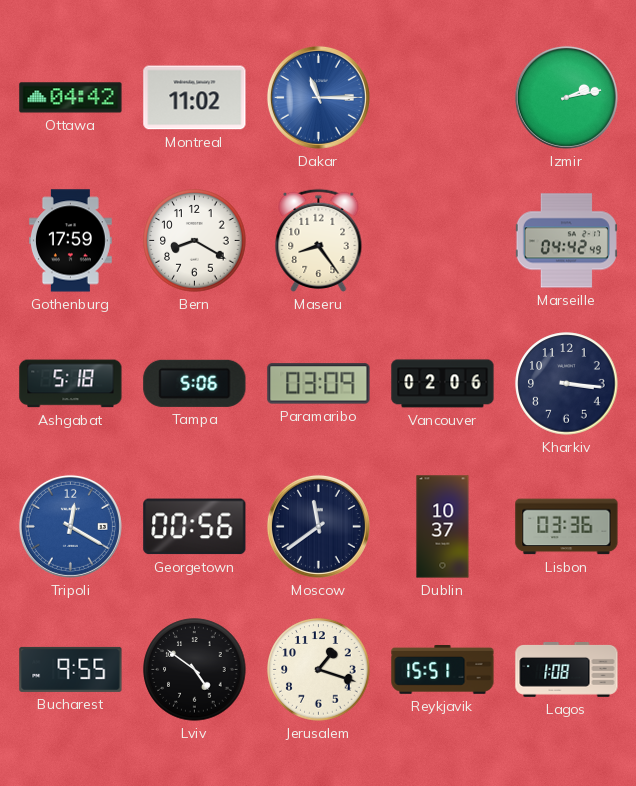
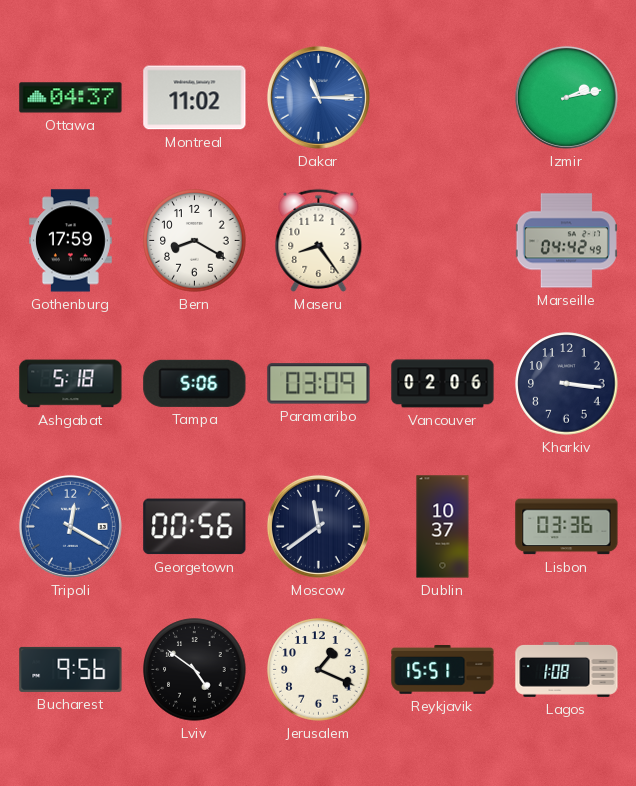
Ottawa: 04:42 -> 04:37 (71, 98)
Bucharest: 9:55 -> 9:56 (71, 669)
Jerusalem: 1:18 -> 1:19 (319, 670)
